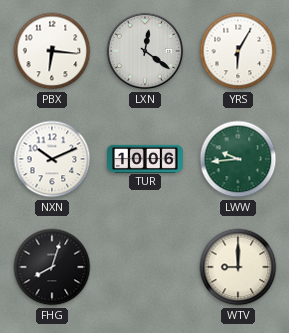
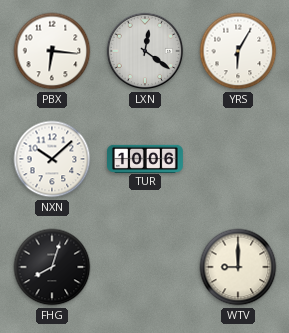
NXN: 10:11 -> 10:08 (52, 159)
LWW: 9:44 -> none (238, 159)
